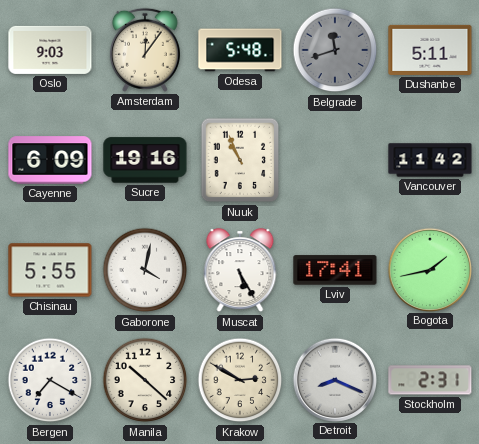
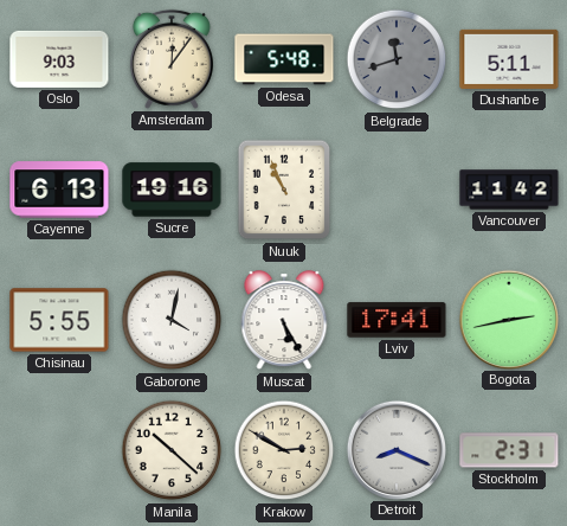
Cayenne: 6:09 -> 6:13 (59, 190)
Bogota: 1:43 -> 2:43 (508, 319)
Bergen: 7:20 -> none (50, 380)
